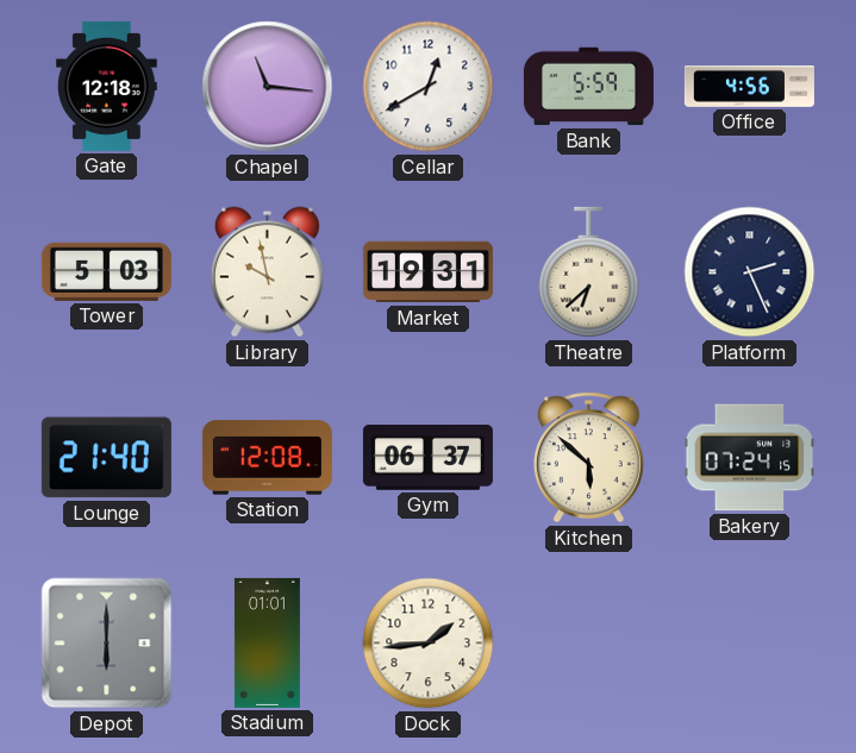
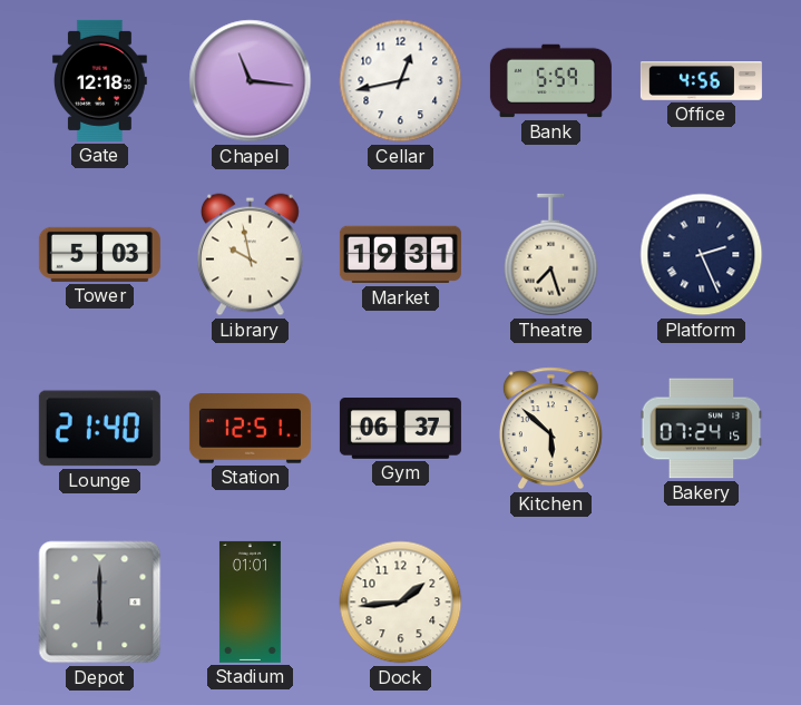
Cellar: 12:40 -> 12:43 (401, 81)
Theatre: 6:38 -> 7:27 (551, 255)
Station: 12:08 -> 12:51 (250, 429)
